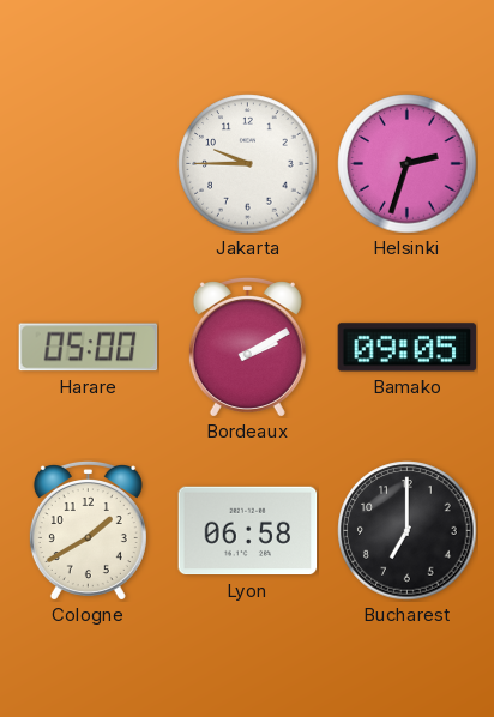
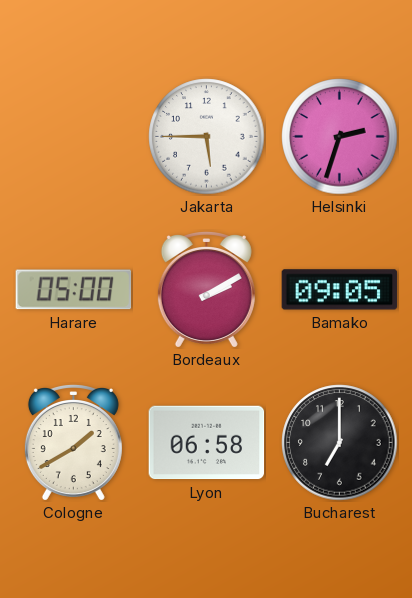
Jakarta: 9:45 -> 5:45 (207, 137)
